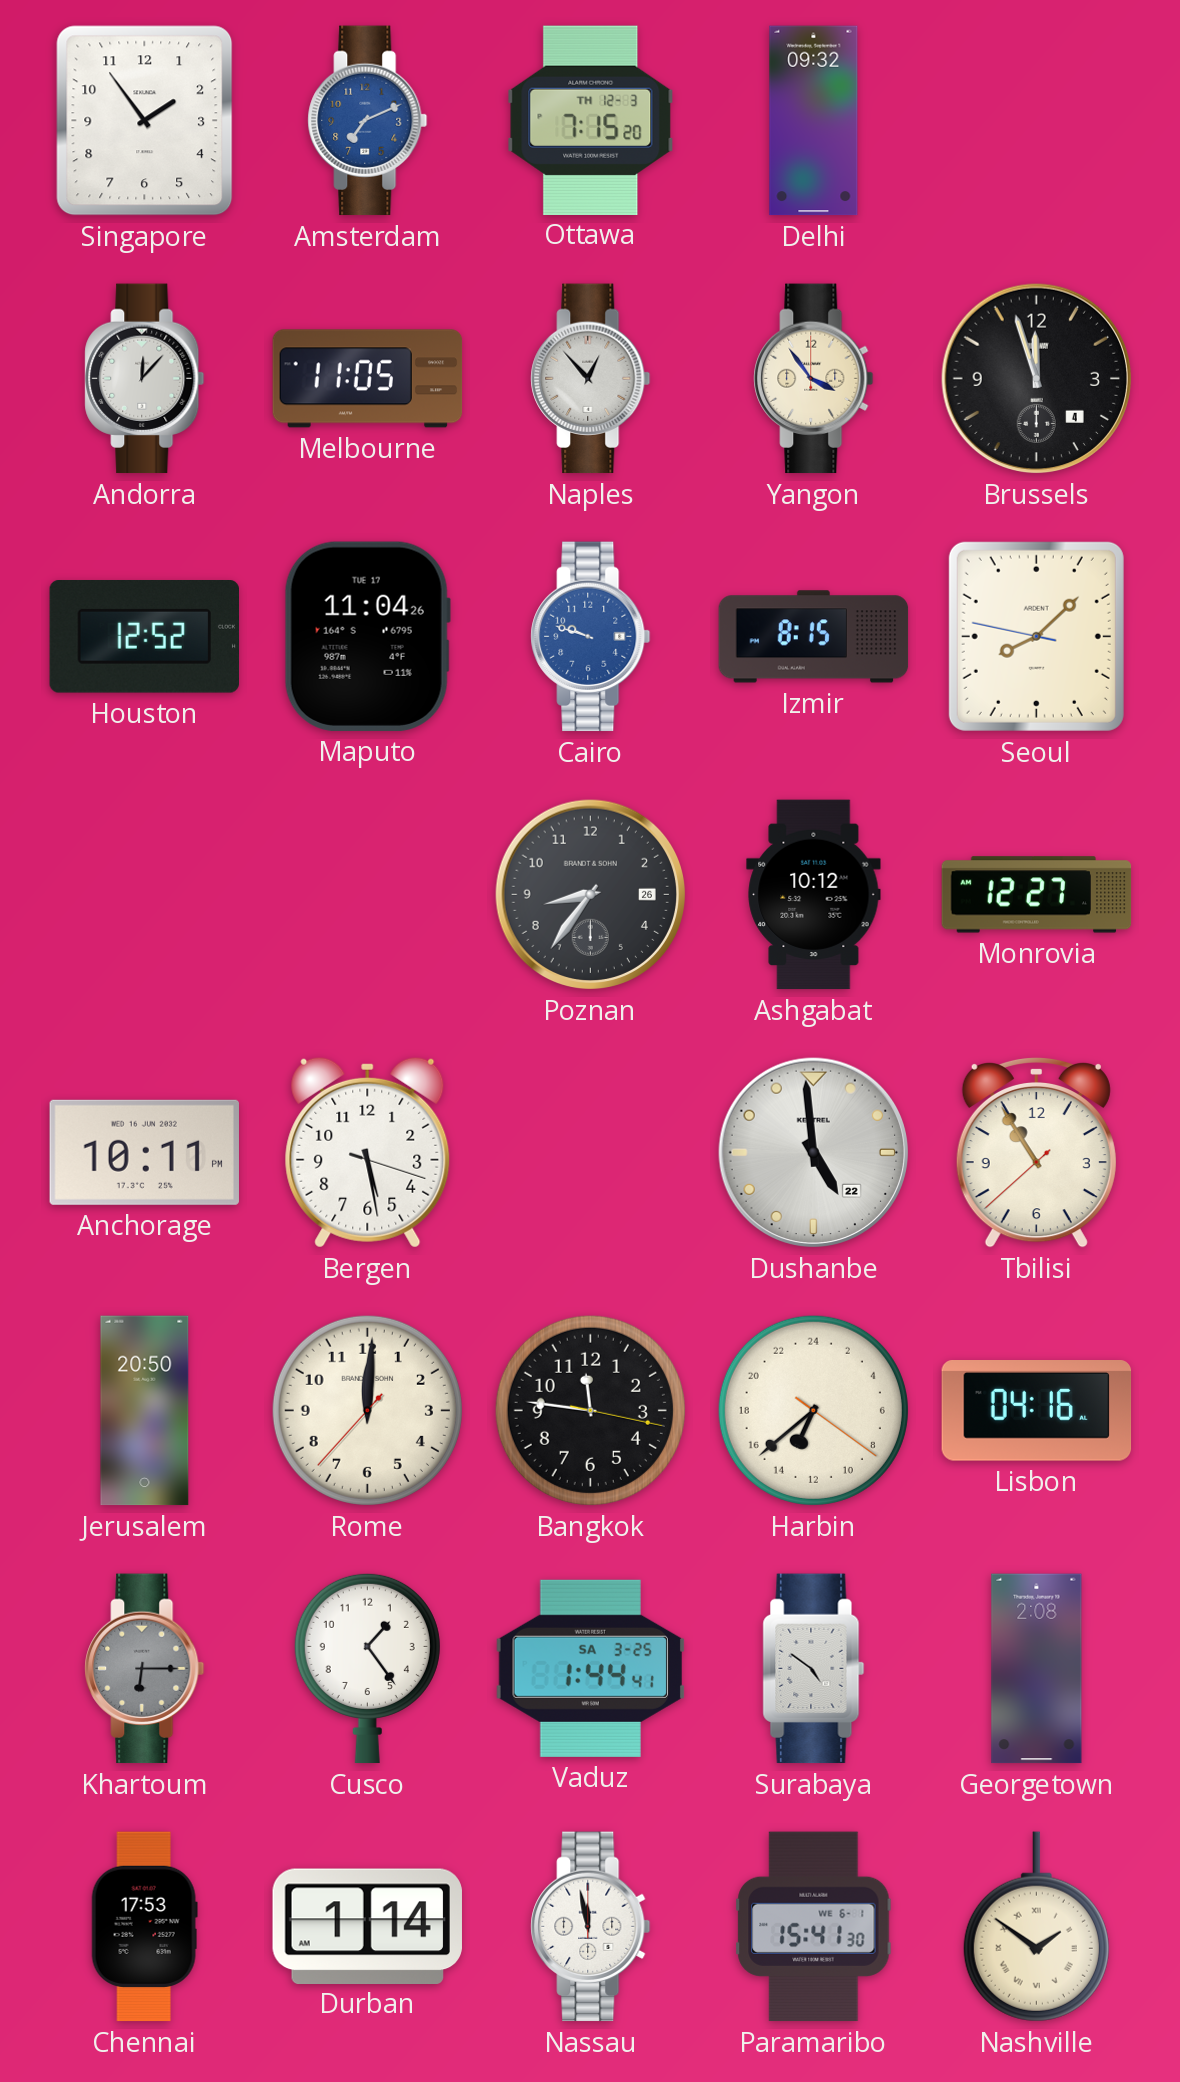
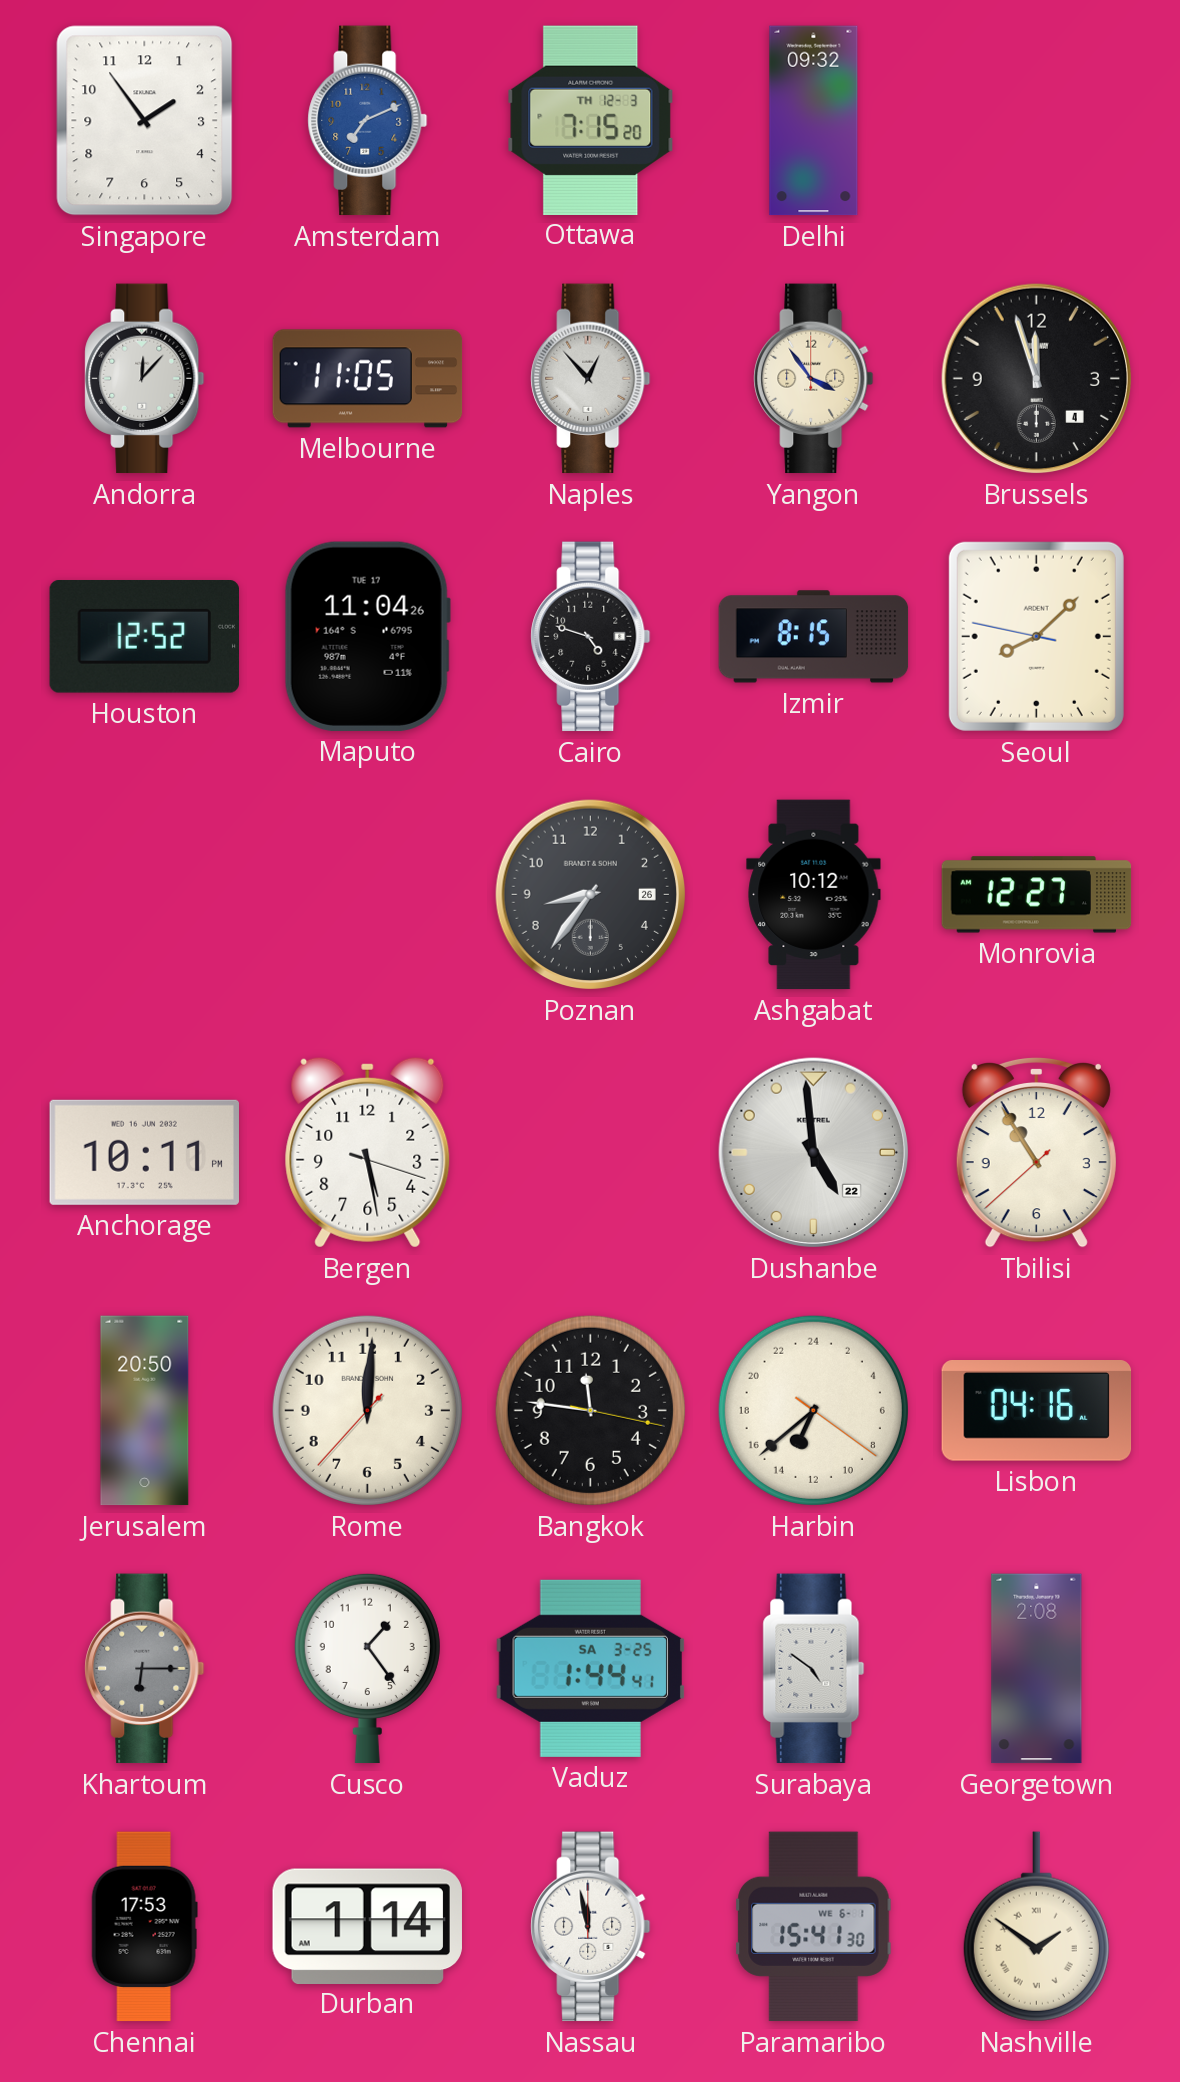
Cairo: 9:48 -> 4:48 (591, 637)
Cairo dial: blue -> black (591, 637)
